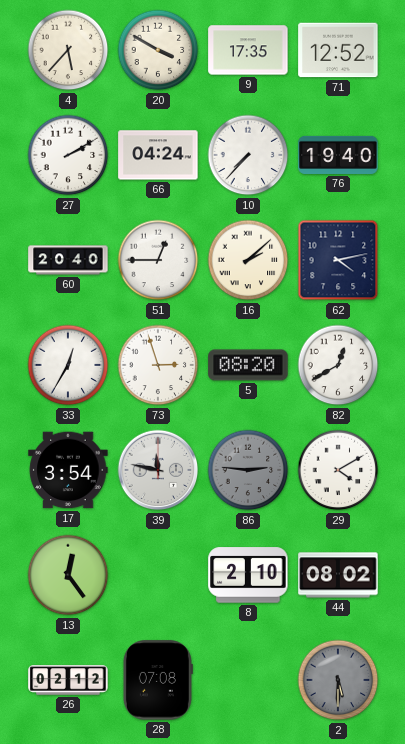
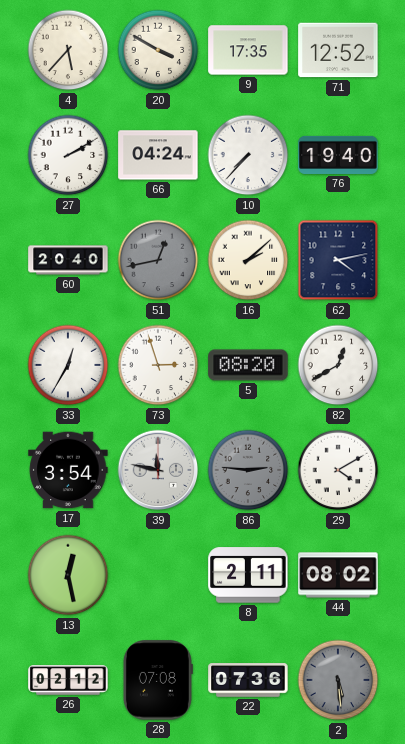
51: 12:45 -> 12:43 (158, 260)
51 dial: white -> grey (158, 260)
13: 12:24 -> 12:28 (68, 575)
8: 2:10 -> 2:11 (248, 575)
22: none -> 07:36 (248, 680)
2: 5:30 -> 5:29 (338, 680)
